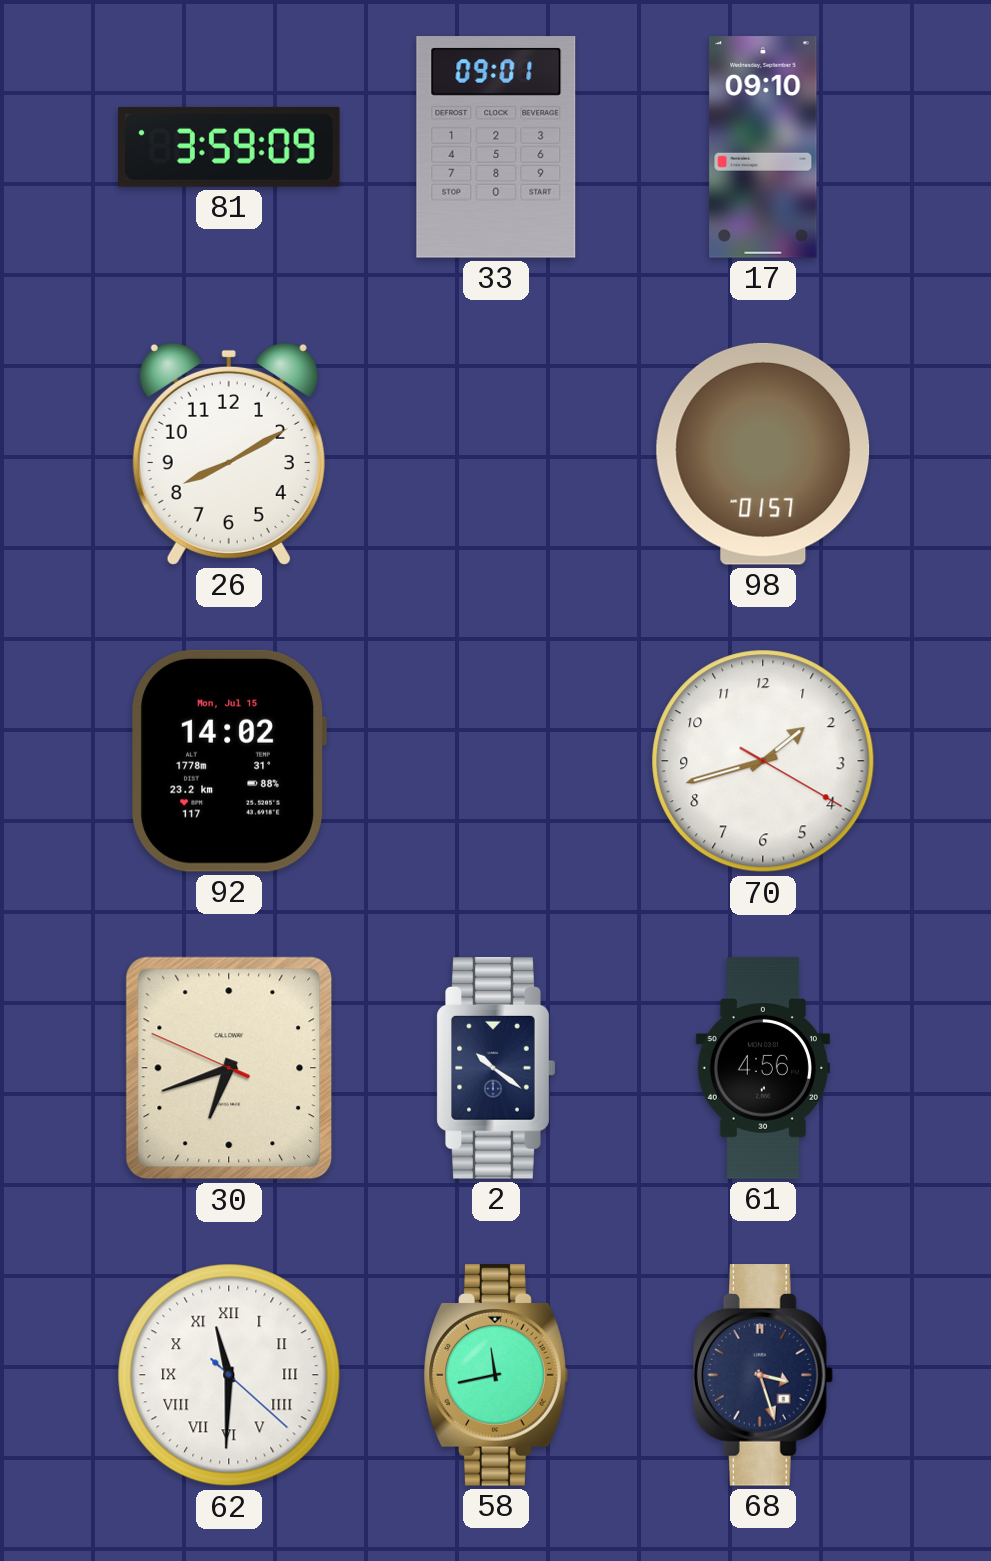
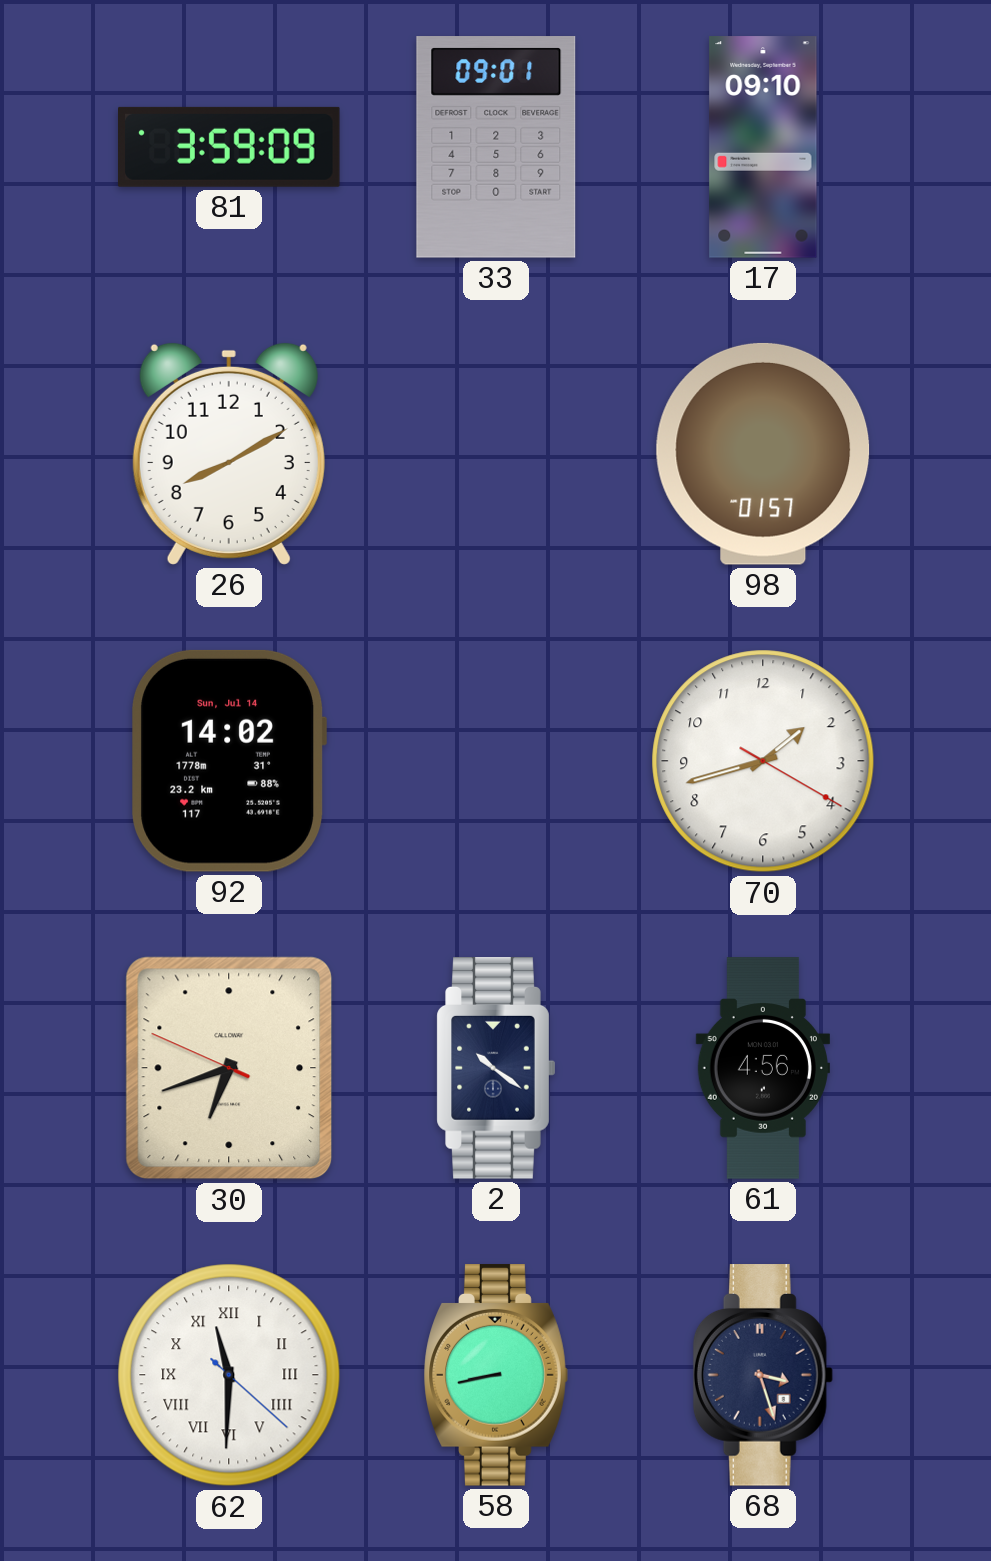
92 date: Mon, Jul 15 -> Sun, Jul 14 (229, 761)
58: 11:43 -> 8:43 (496, 1375)
